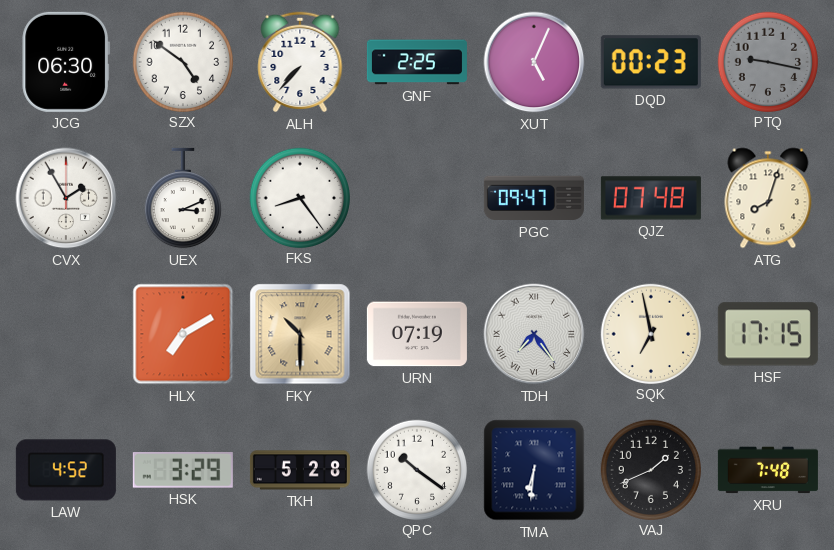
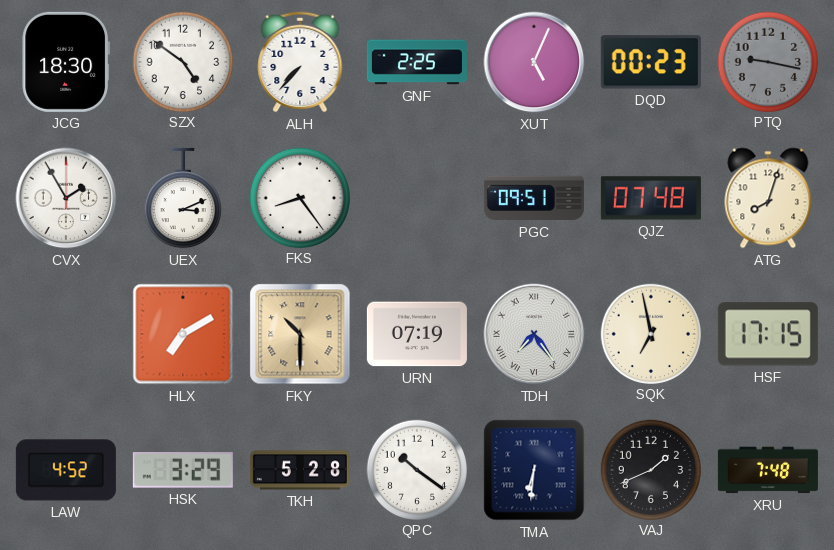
JCG: 06:30 -> 18:30 (66, 62)
PGC: 09:47 -> 09:51 (534, 198)
